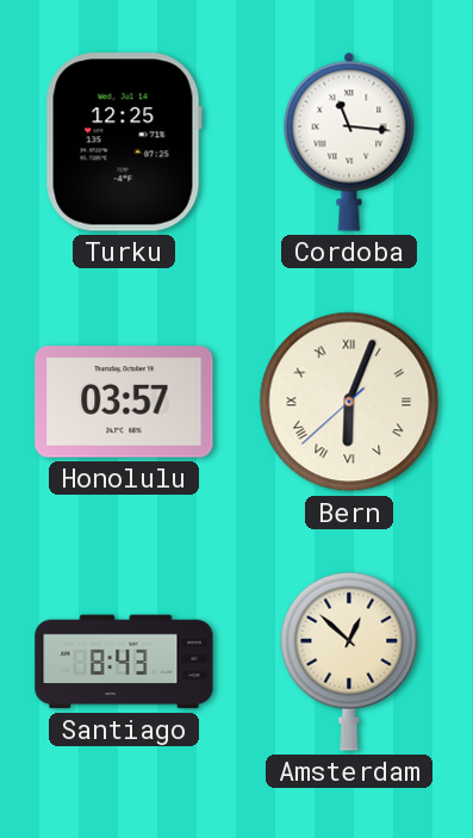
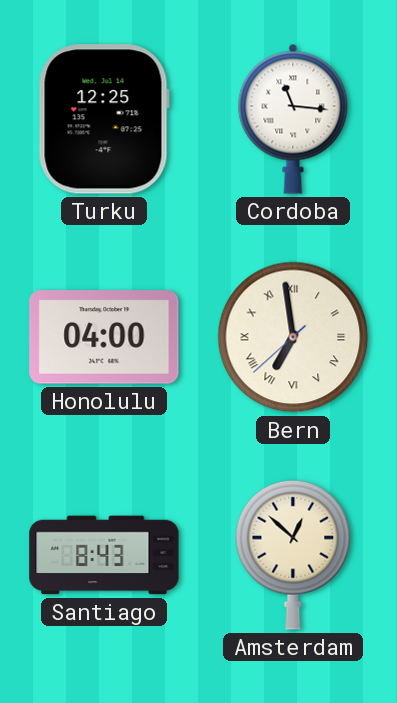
Honolulu: 03:57 -> 04:00 (104, 337)
Bern: 6:03 -> 6:58 (293, 337)
